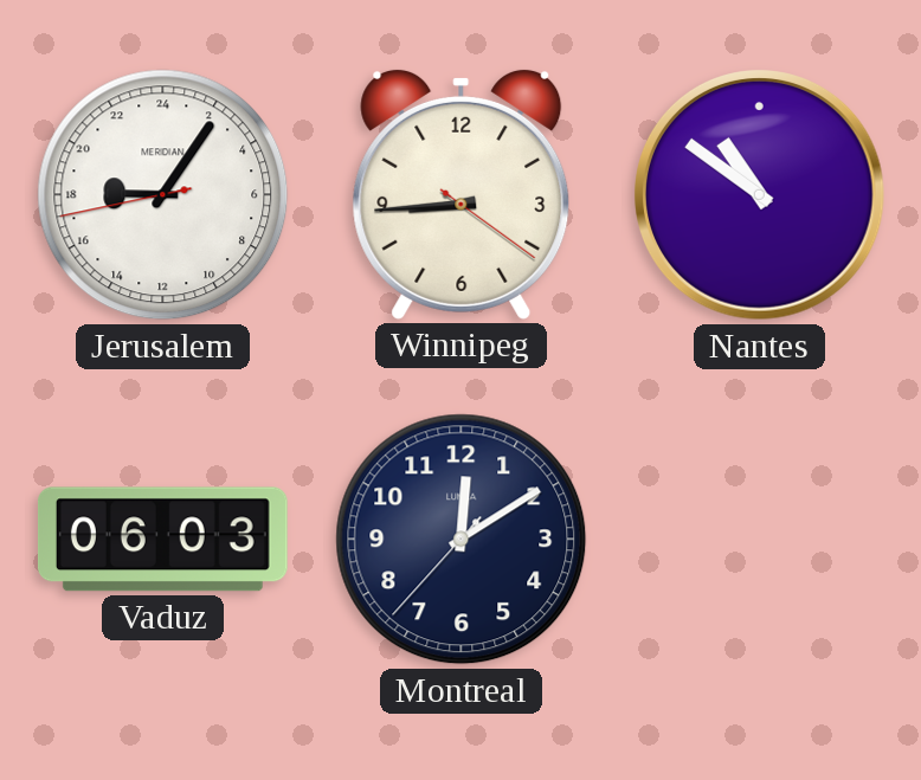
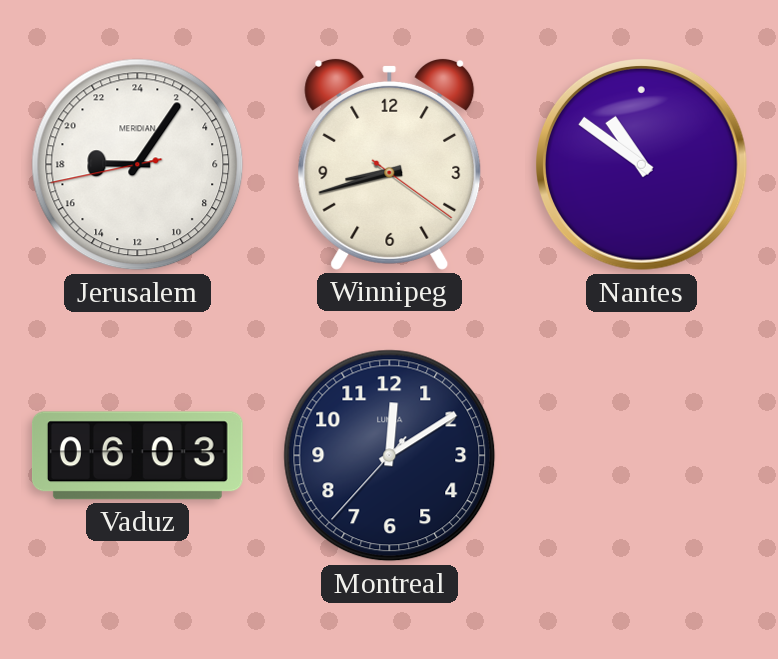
Winnipeg: 8:44 -> 8:42 (390, 164)
